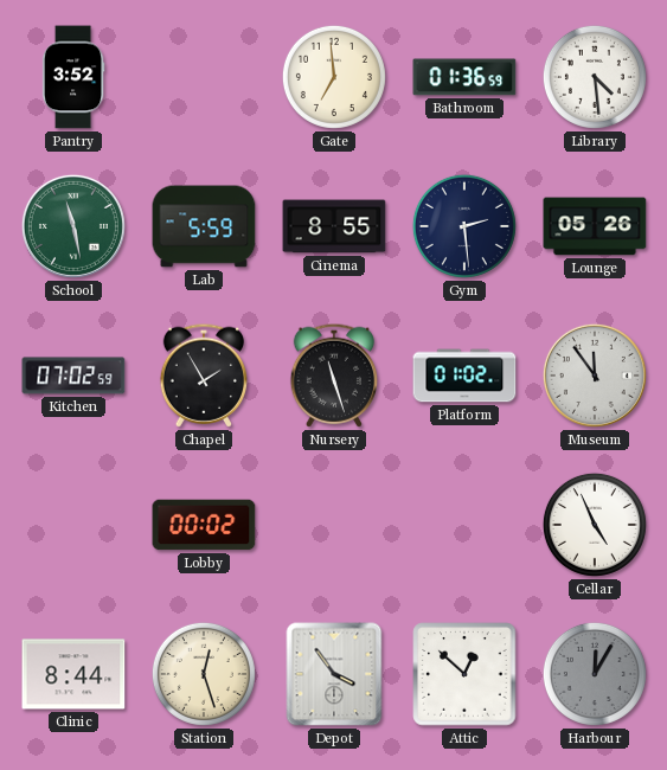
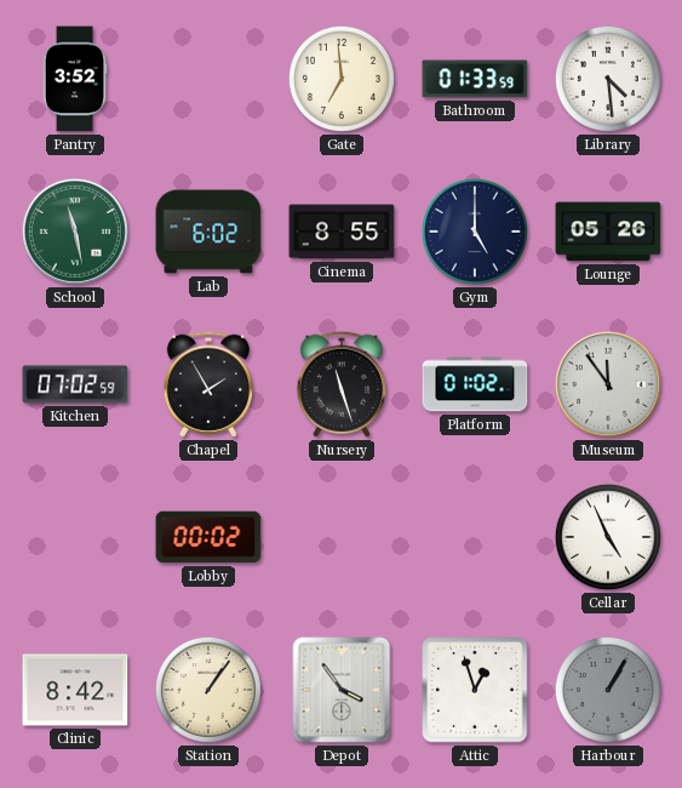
Bathroom: 01:36 -> 01:33 (475, 79)
Lab: 5:59 -> 6:02 (208, 232)
Gym: 2:29 -> 5:00 (475, 232)
Clinic: 8:44 -> 8:42 (75, 690)
Station: 12:27 -> 1:06 (208, 690)
Attic: 12:52 -> 12:57 (475, 690)
Harbour: 12:05 -> 1:05 (608, 690)
